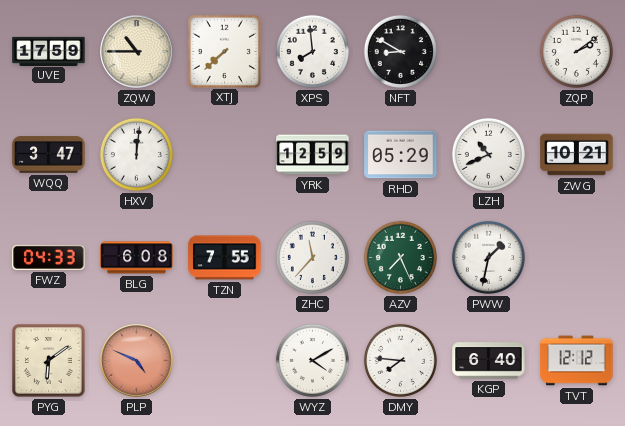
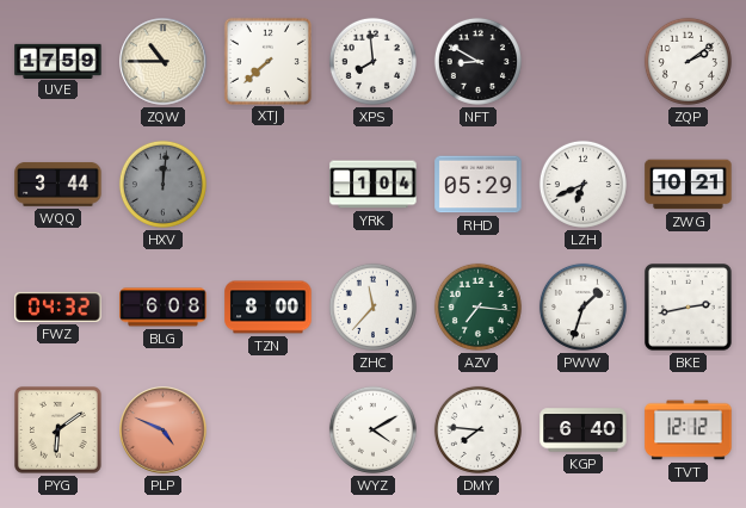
WQQ: 3:47 -> 3:44 (58, 185)
HXV dial: white -> grey (162, 184)
YRK: 12:59 -> 1:04 (374, 185)
LZH: 10:41 -> 6:41 (582, 184)
FWZ: 04:33 -> 04:32 (58, 306)
TZN: 7:55 -> 8:00 (269, 308)
AZV: 7:26 -> 7:16 (477, 306)
PWW: 1:32 -> 1:33 (582, 306)
BKE: none -> 2:43 (689, 308)
